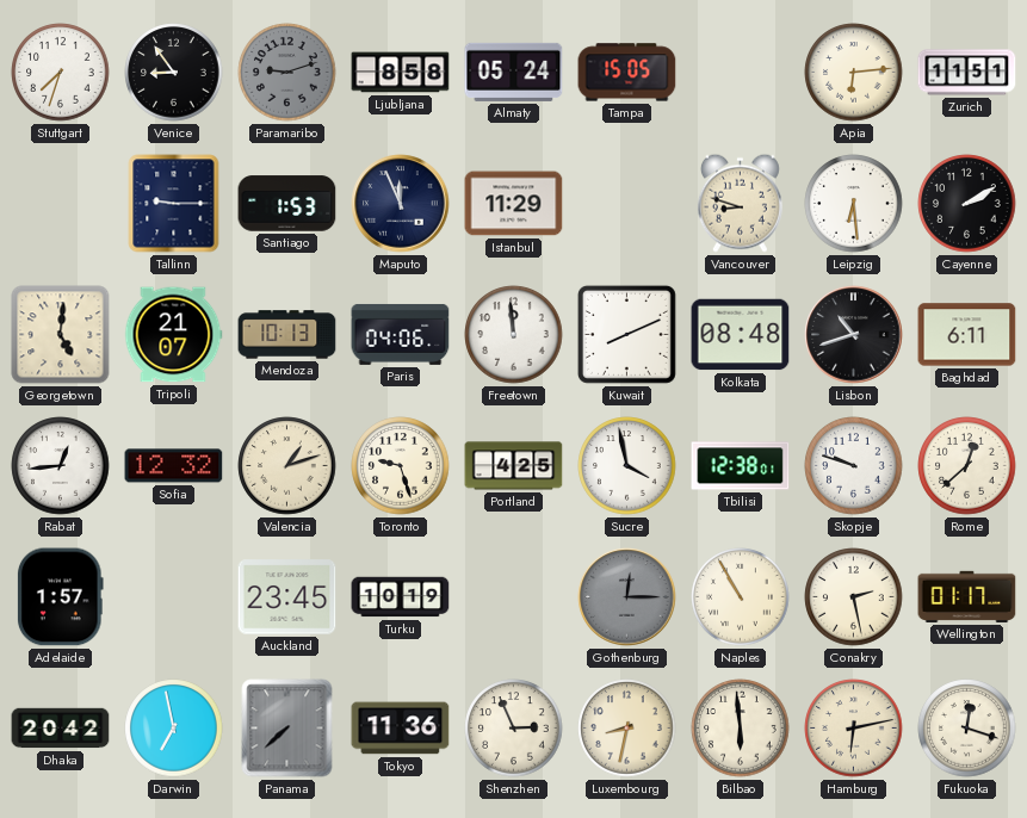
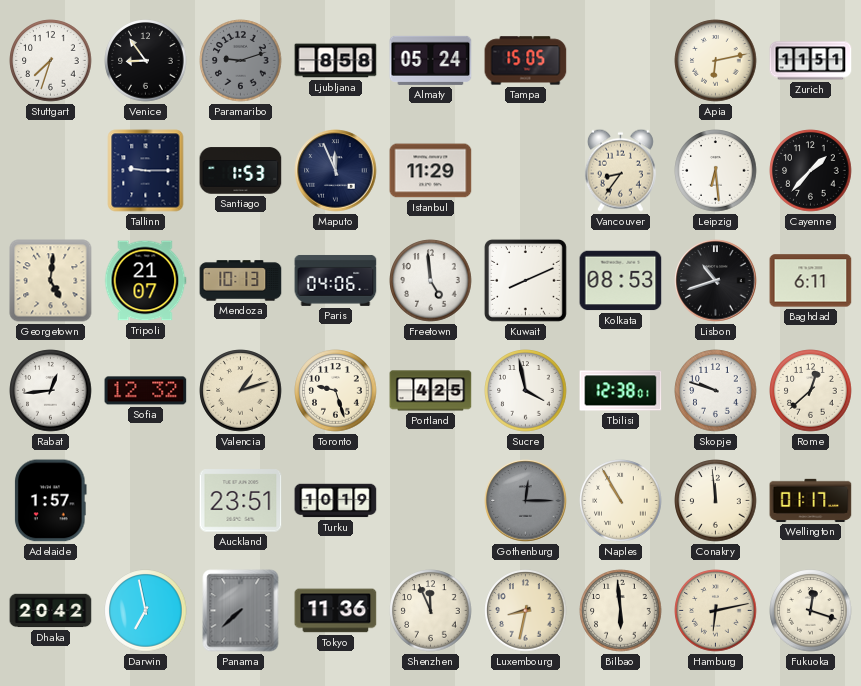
Apia: 6:14 -> 6:13 (716, 61)
Vancouver: 8:48 -> 8:36 (620, 170)
Cayenne: 2:10 -> 1:37 (811, 171)
Freetown: 11:59 -> 4:59 (431, 281)
Kolkata: 08:48 -> 08:53 (621, 281)
Auckland: 23:45 -> 23:51 (241, 501)
Conakry: 2:28 -> 11:59 (716, 501)
Shenzhen: 2:56 -> 11:56 (431, 611)
